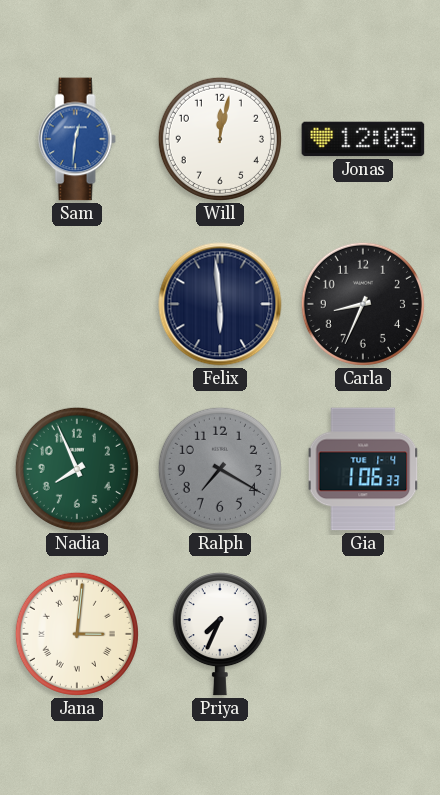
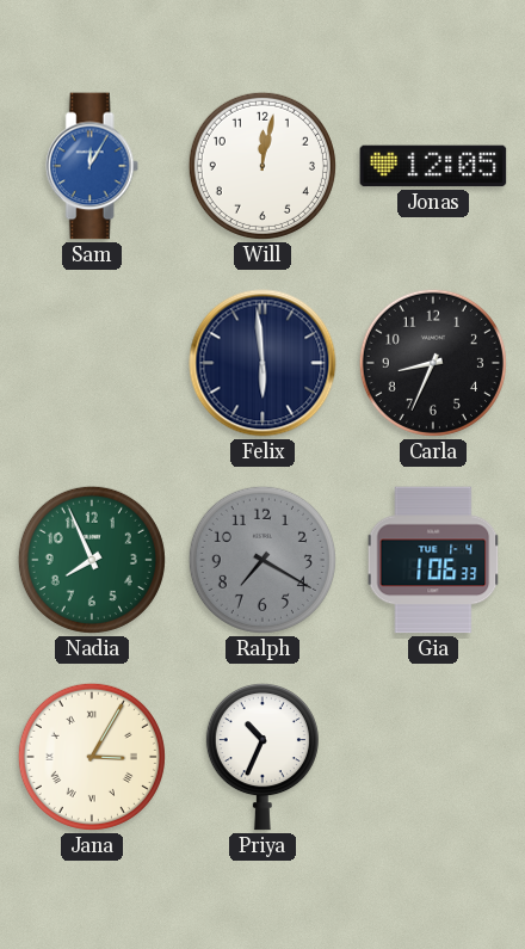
Sam: 12:31 -> 12:05 (92, 166)
Jana: 3:01 -> 3:05 (92, 757)
Priya: 7:34 -> 10:34 (262, 758)
